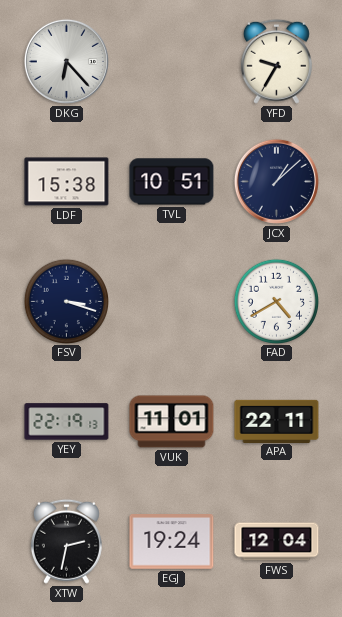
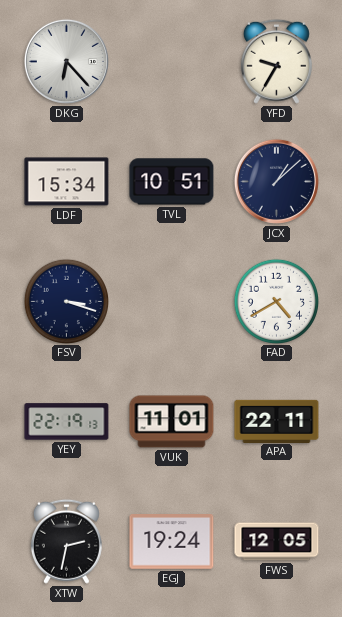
LDF: 15:38 -> 15:34 (67, 182)
FWS: 12:04 -> 12:05 (277, 542)
